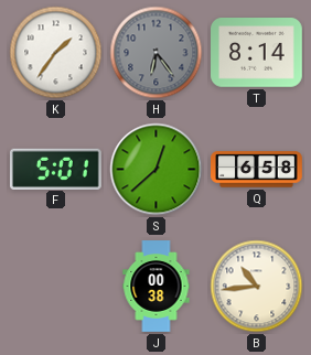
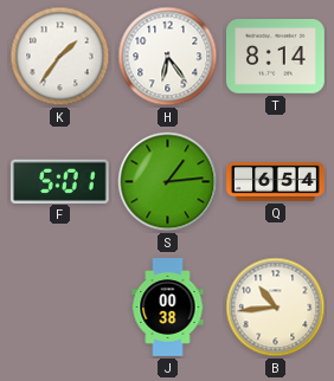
H dial: grey -> white (168, 57)
S: 12:38 -> 1:14 (168, 182)
Q: 6:58 -> 6:54 (276, 182)
